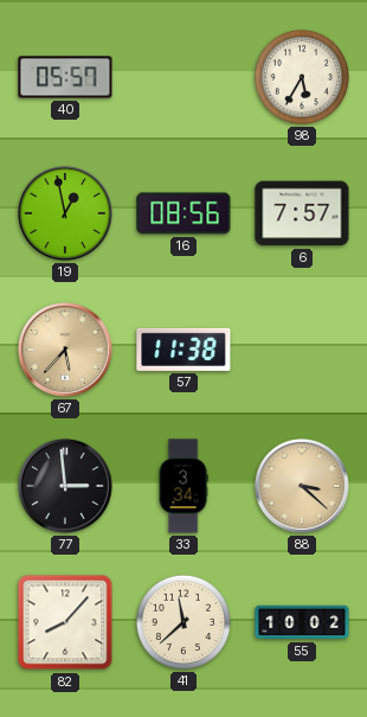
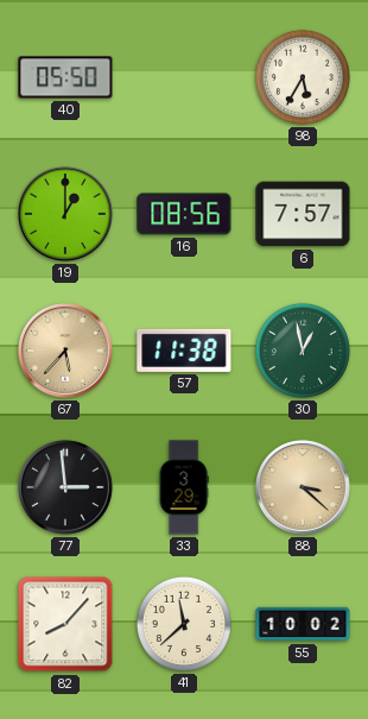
40: 05:57 -> 05:50 (65, 77)
19: 12:58 -> 1:00 (66, 215)
30: none -> 12:58 (303, 351)
33: 3:34 -> 3:29 (184, 487)
